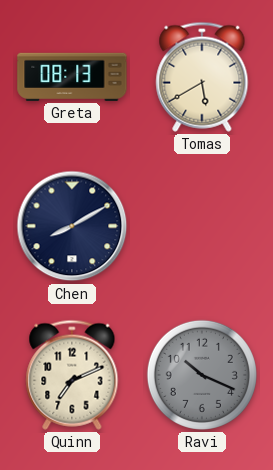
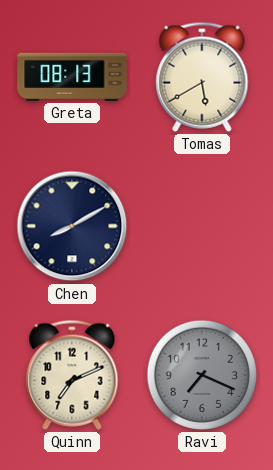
Ravi: 10:19 -> 7:19 (202, 375)
